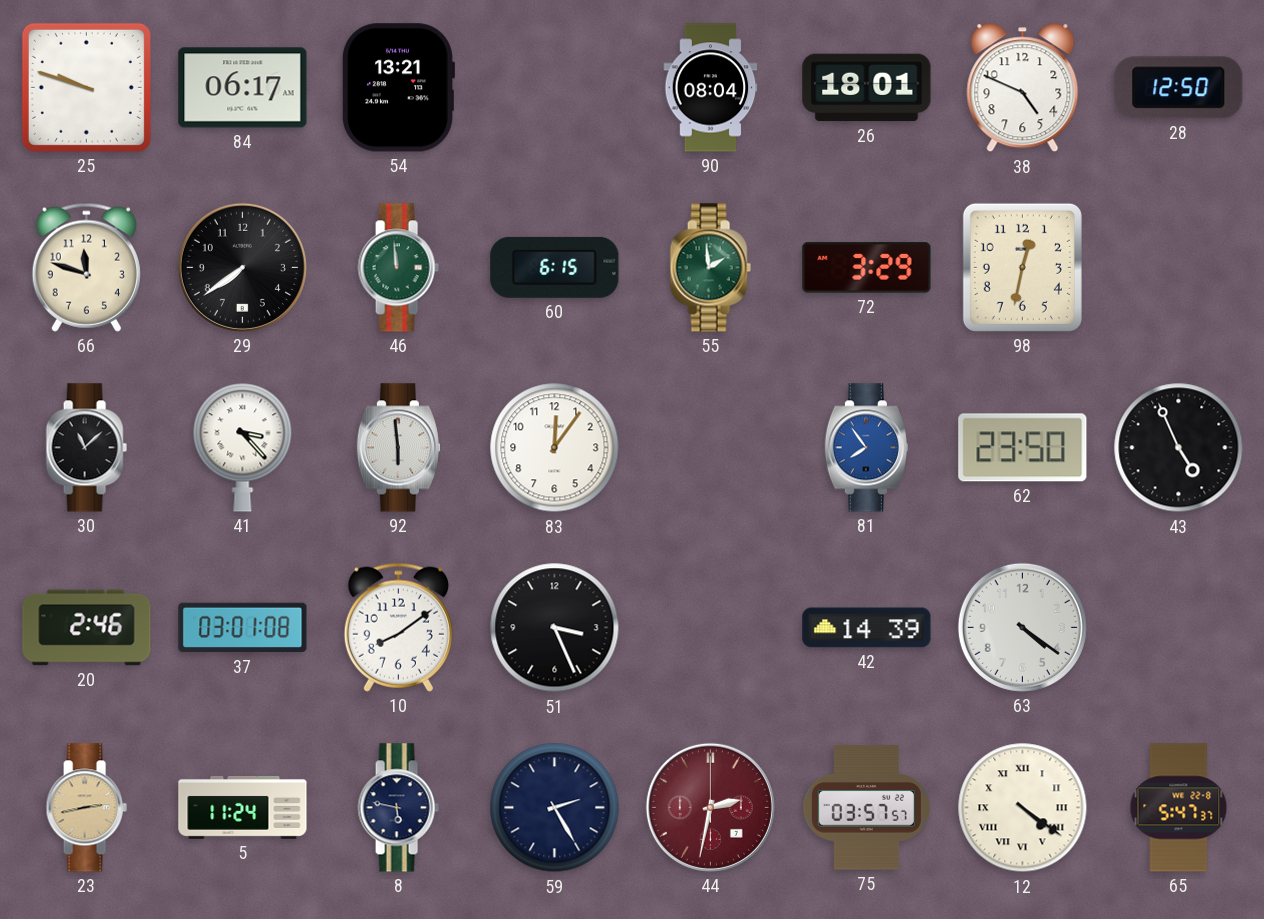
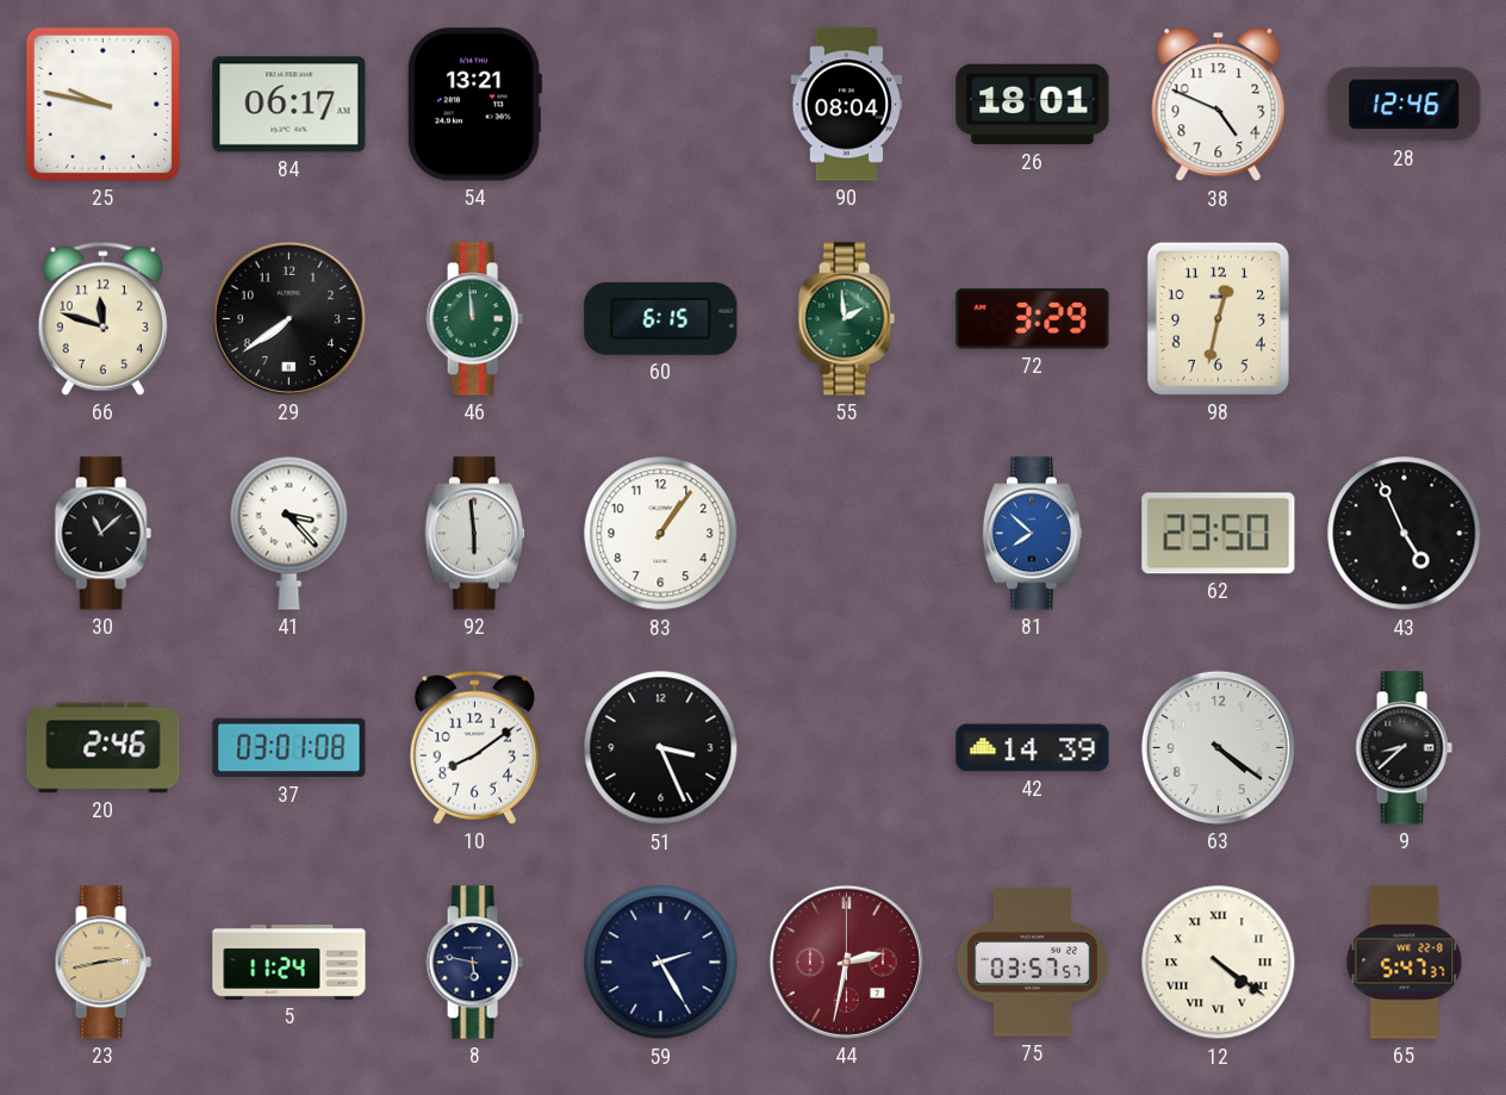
25: 9:48 -> 9:47 (102, 104)
28: 12:50 -> 12:46 (1405, 105)
83: 12:06 -> 1:06 (661, 534)
81: 7:54 -> 7:52 (1032, 534)
9: none -> 8:38 (1404, 748)
